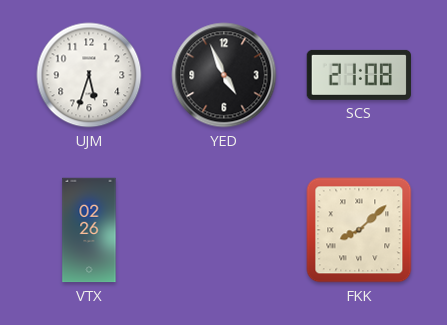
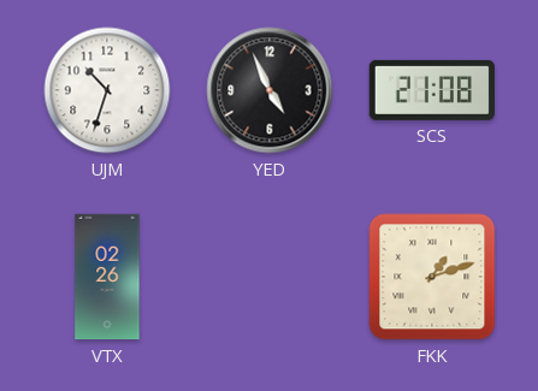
UJM: 5:33 -> 10:33 (107, 90)
FKK: 8:08 -> 1:12 (432, 277)
